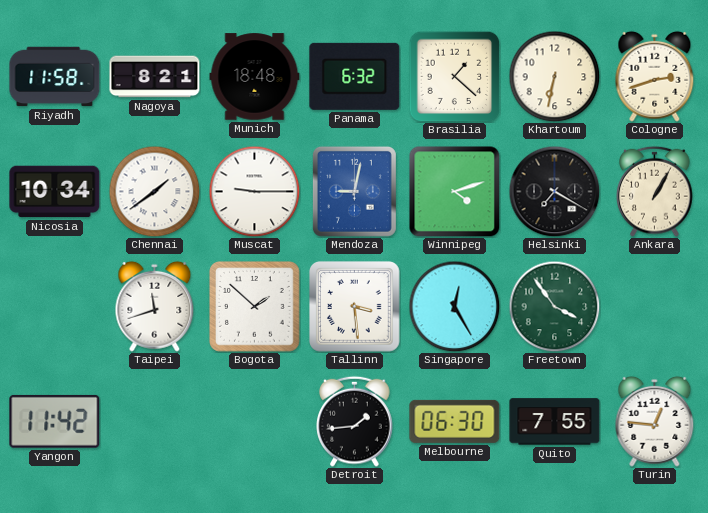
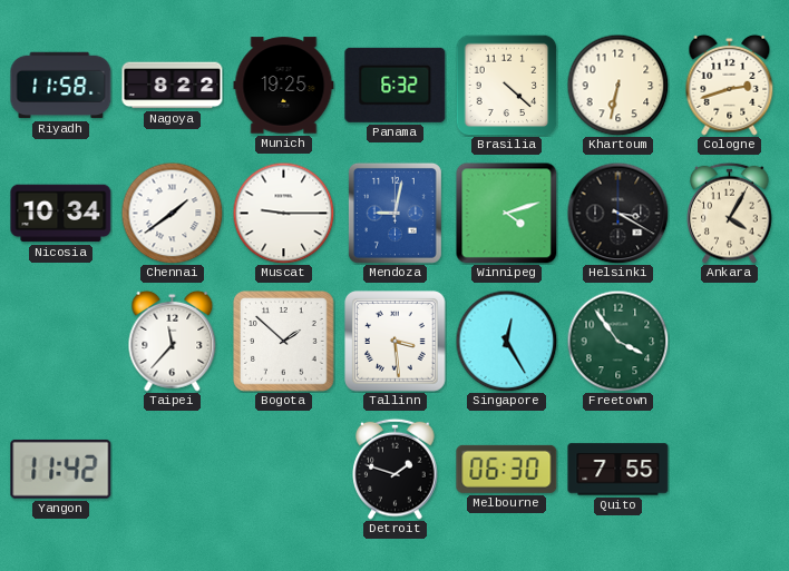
Nagoya: 8:21 -> 8:22 (173, 86)
Munich: 18:48 -> 19:25 (284, 86)
Brasilia: 1:22 -> 4:22 (506, 85)
Helsinki: 7:20 -> 3:20 (617, 213)
Ankara: 1:05 -> 4:05 (730, 213)
Taipei: 11:42 -> 11:37 (173, 341)
Detroit: 1:44 -> 1:48 (396, 469)
Turin: 12:46 -> none (655, 421)
